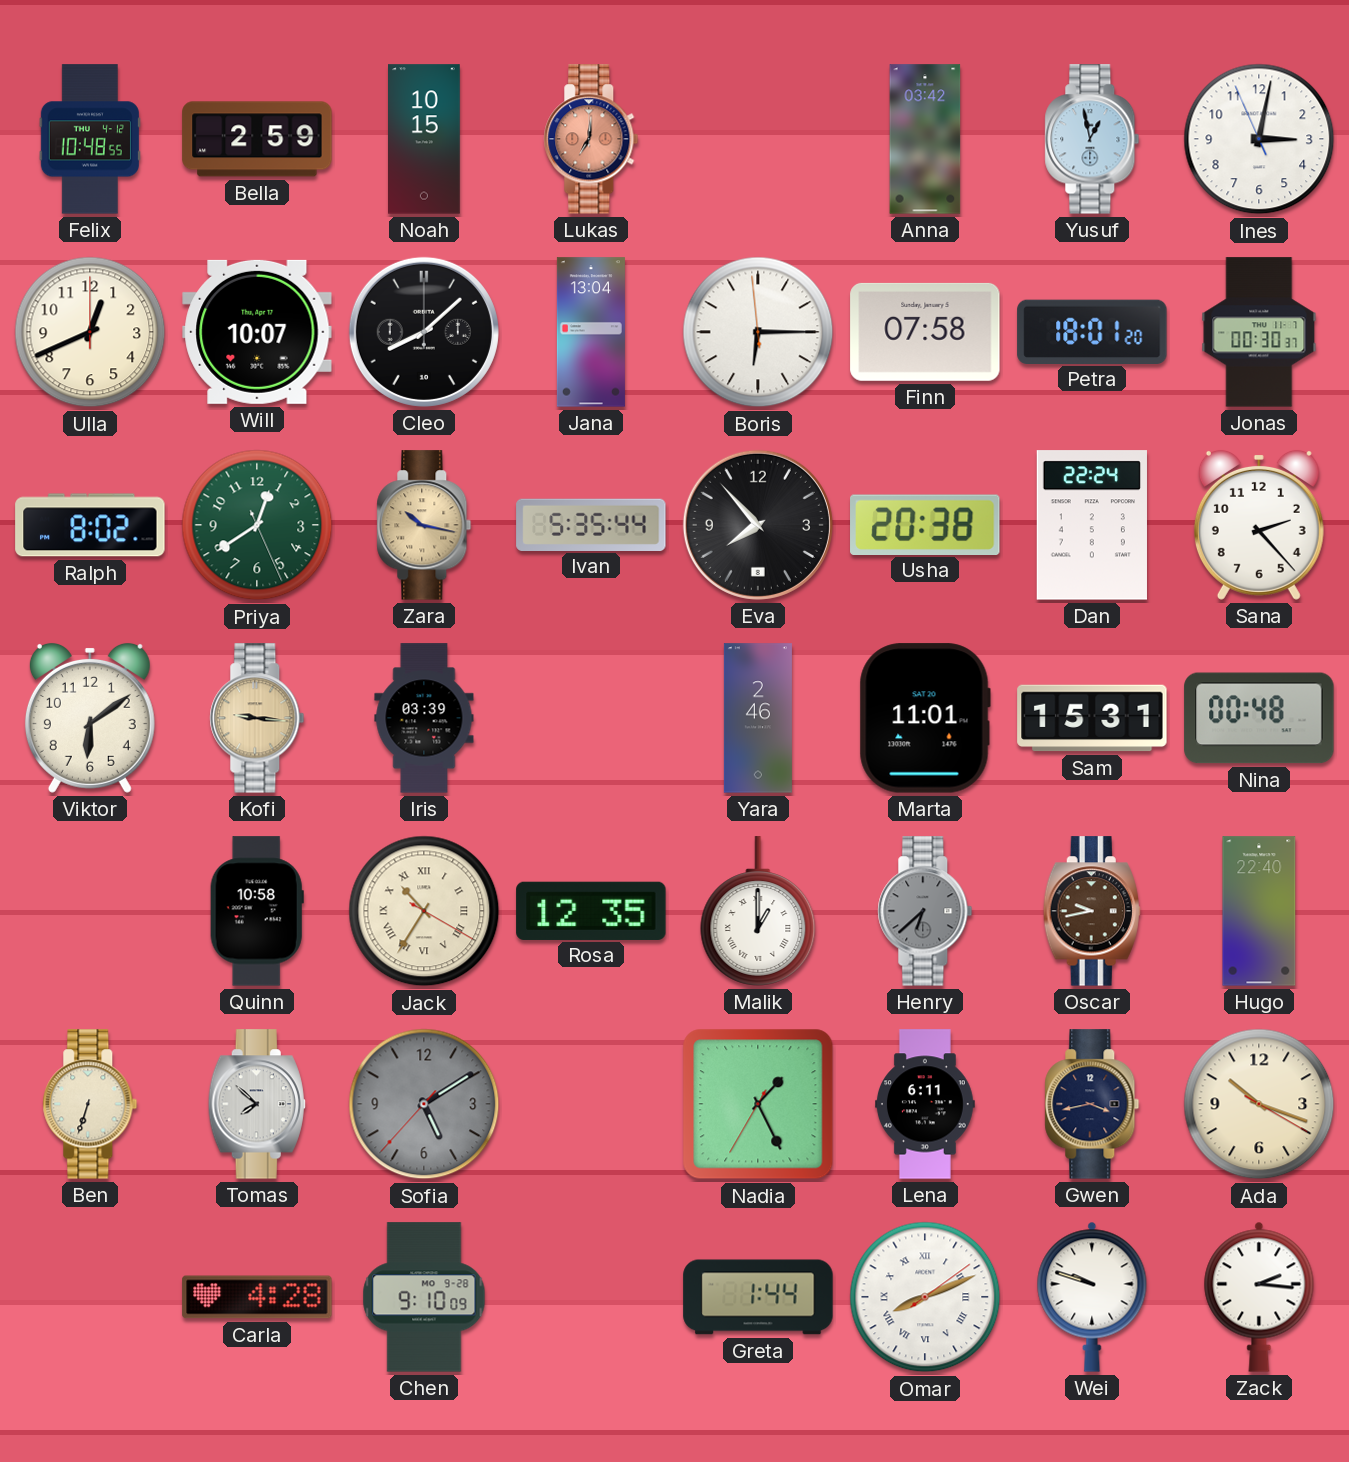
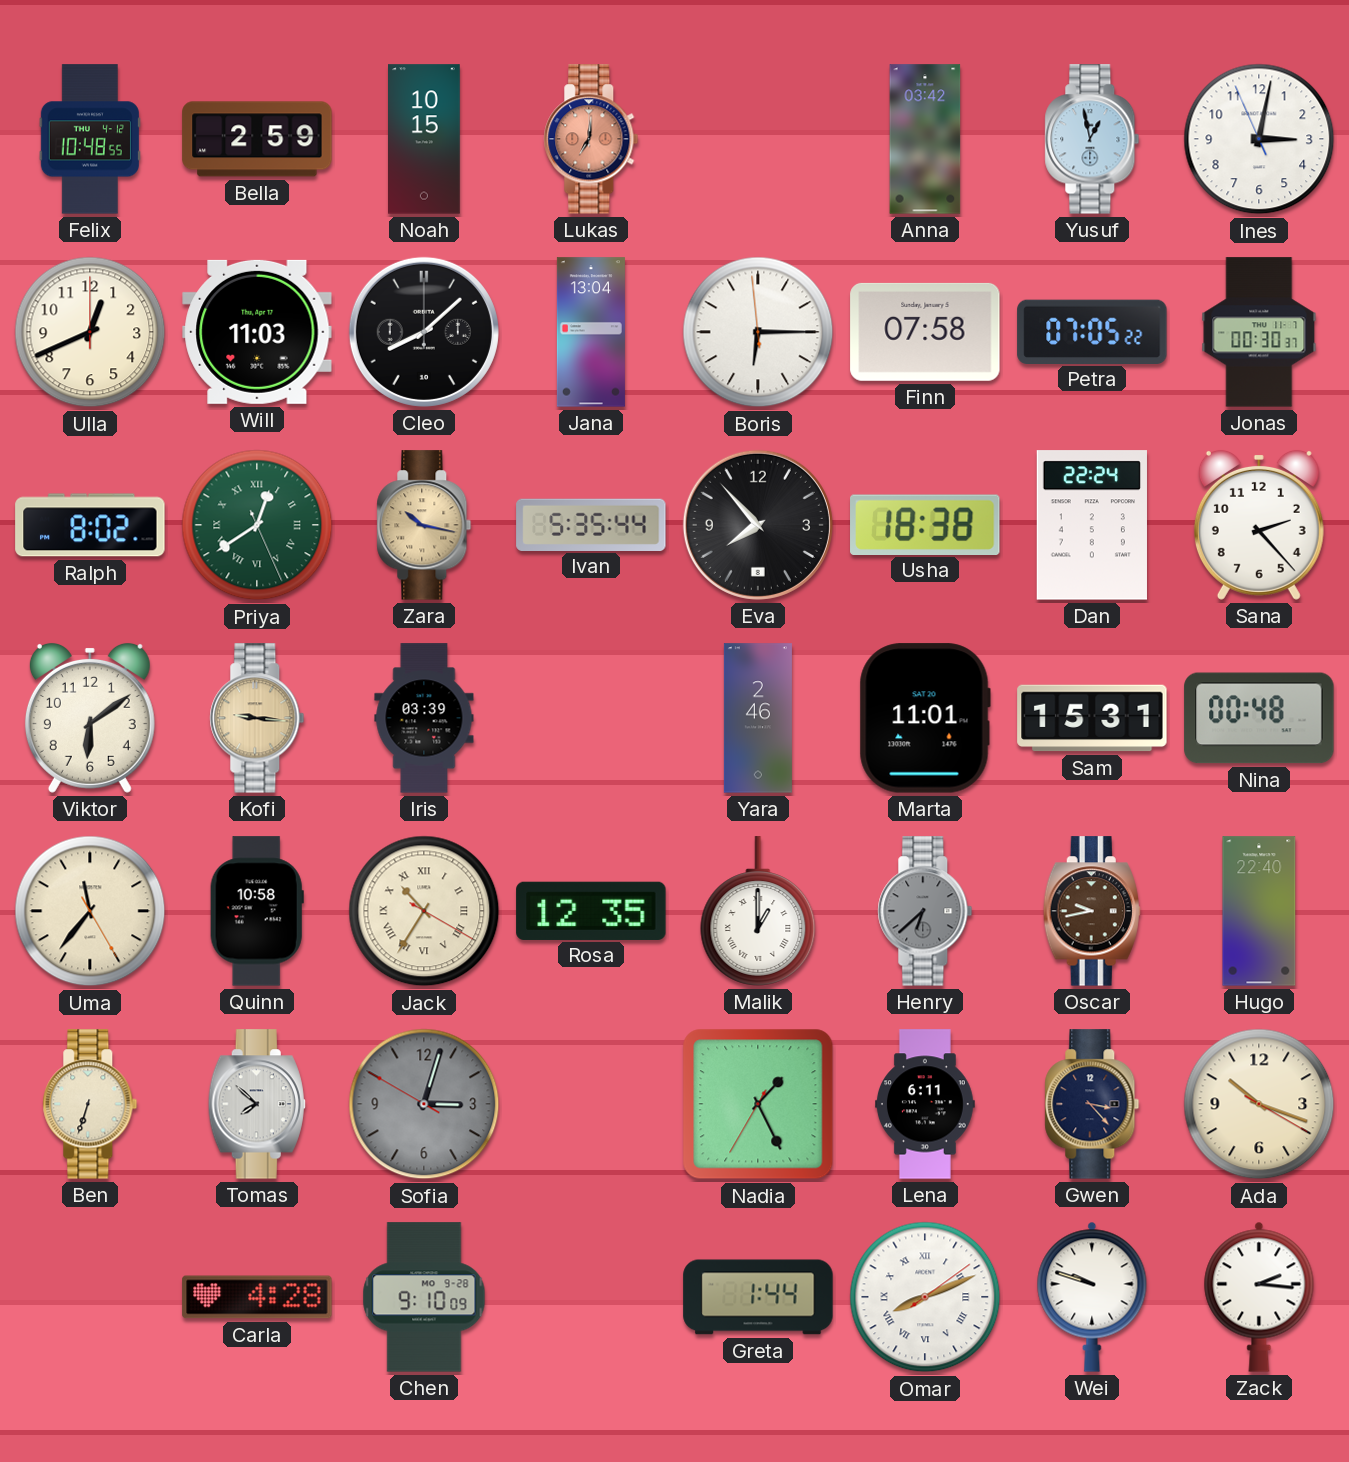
Will: 10:07 -> 11:03 (257, 332)
Petra: 18:01 -> 07:05 (1092, 331)
Priya numerals: Arabic -> Roman (257, 525)
Usha: 20:38 -> 18:38 (926, 524)
Uma: none -> 11:36 (90, 911)
Sofia: 5:09 -> 3:02 (424, 1104)
Gwen: 3:43 -> 3:23 (1092, 1104)
